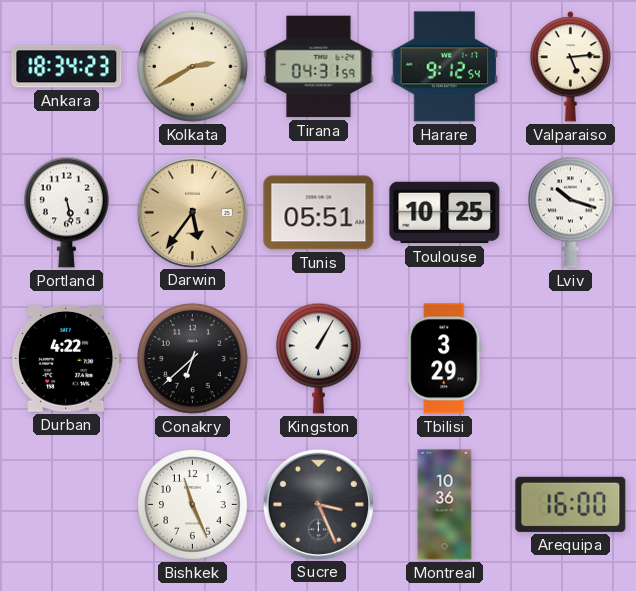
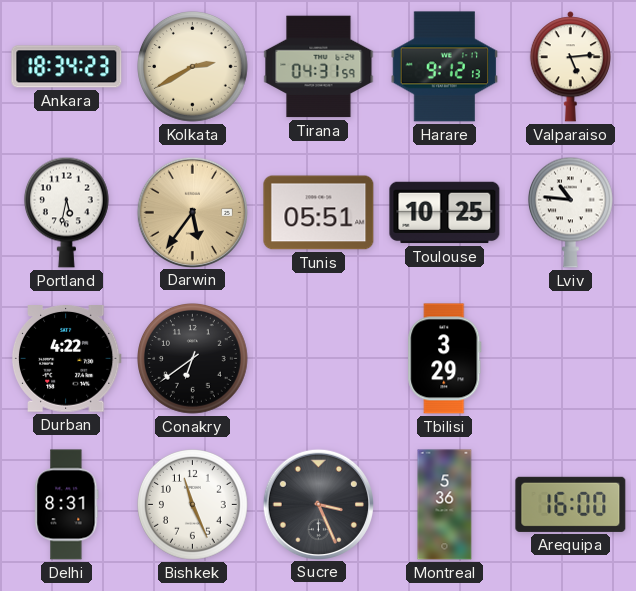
Harare: 9:12:54 -> 9:12:13 (445, 67)
Portland: 5:28 -> 5:32 (66, 212)
Lviv: 10:18 -> 10:46 (570, 212)
Conakry: 6:38 -> 6:39 (193, 359)
Kingston: 1:05 -> none (318, 358)
Delhi: none -> 8:31 (67, 505)
Montreal: 10:36 -> 5:36 (445, 505)
